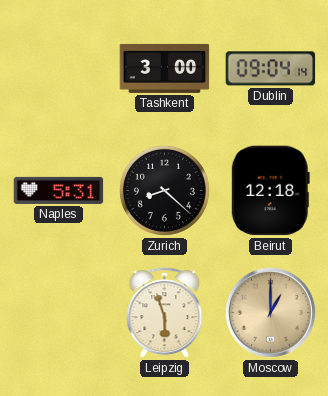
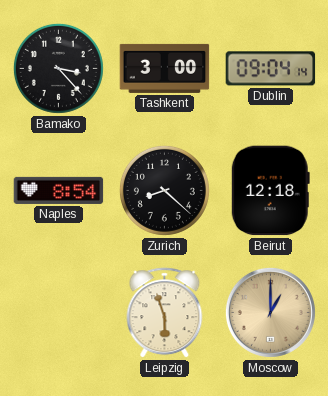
Bamako: none -> 3:23 (58, 68)
Naples: 5:31 -> 8:54 (59, 190)
